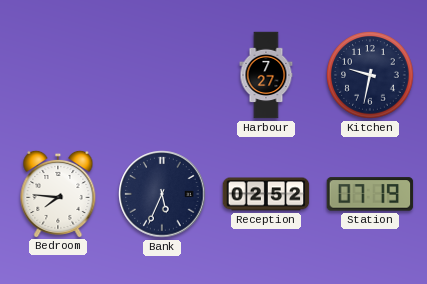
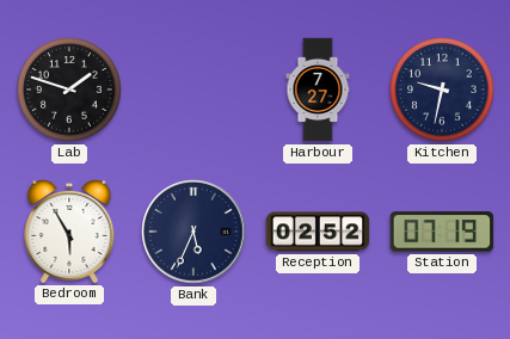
Lab: none -> 1:48 (69, 90)
Bedroom: 7:46 -> 5:55 (69, 230)
